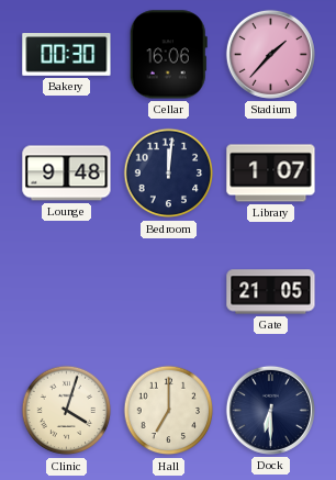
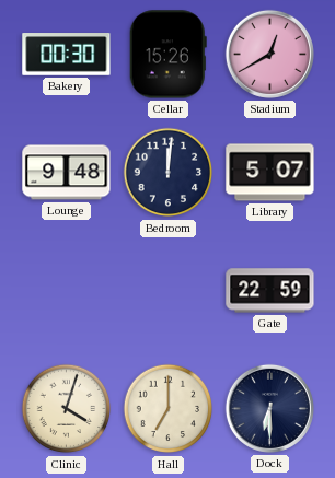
Cellar: 16:06 -> 15:26 (168, 55)
Stadium: 1:37 -> 12:40 (269, 54)
Library: 1:07 -> 5:07 (270, 173)
Gate: 21:05 -> 22:59 (270, 291)
